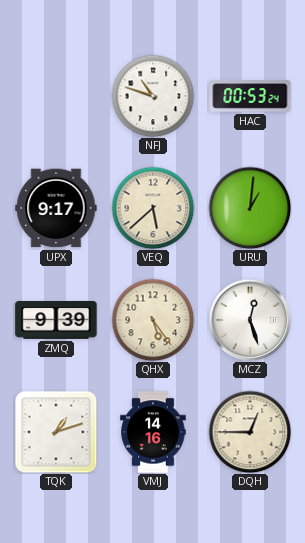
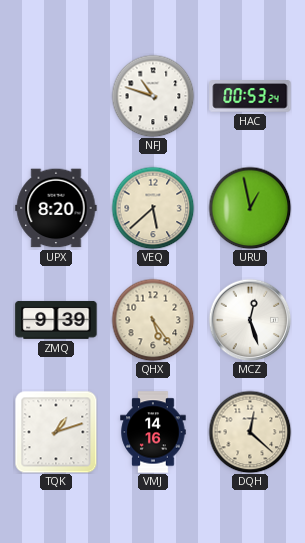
UPX: 9:17 -> 8:20 (56, 208)
URU: 1:01 -> 12:58 (250, 208)
DQH: 12:45 -> 12:22 (250, 432)
